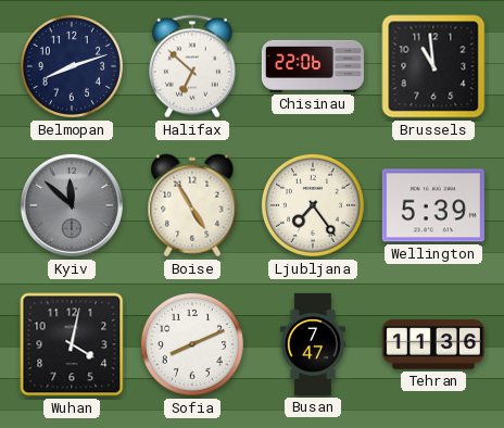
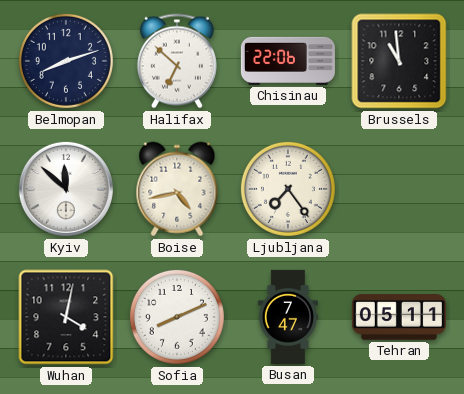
Kyiv dial: grey -> white (66, 189)
Boise: 4:55 -> 4:43 (177, 189)
Wellington: 5:39 -> none (433, 205)
Tehran: 11:36 -> 05:11 (399, 317)
